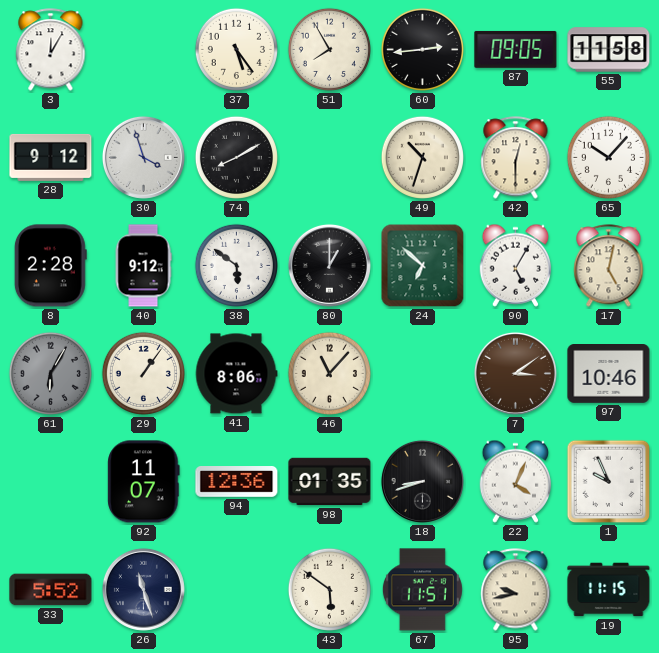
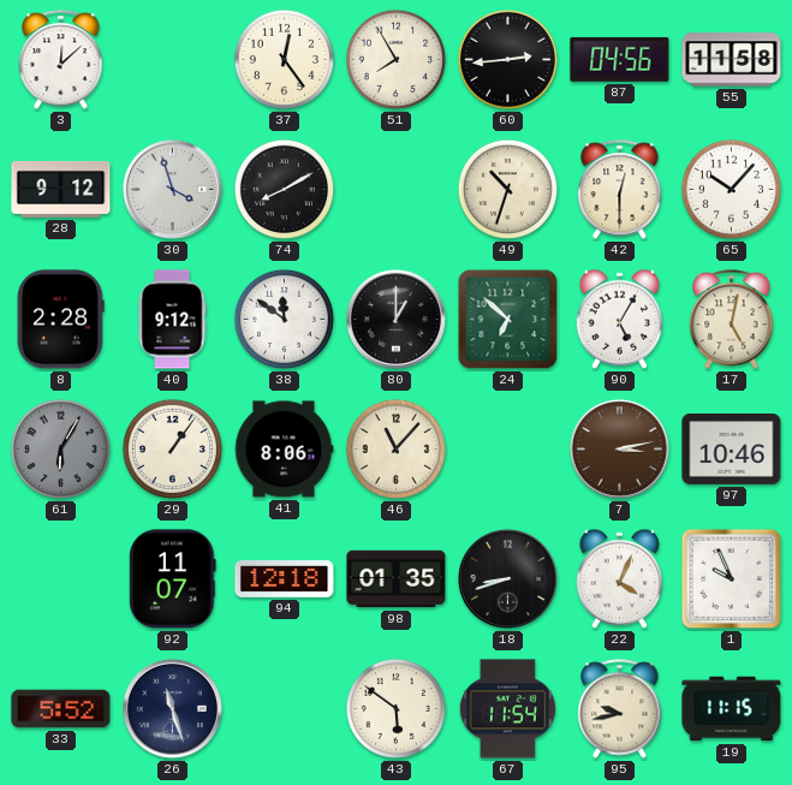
3: 12:05 -> 12:08 (61, 60)
37: 5:24 -> 12:24 (284, 59)
87: 09:05 -> 04:56 (620, 59)
38: 5:51 -> 11:51 (284, 319)
7: 3:09 -> 3:13 (619, 448)
94: 12:36 -> 12:18 (285, 579)
67: 11:51 -> 11:54 (507, 709)
